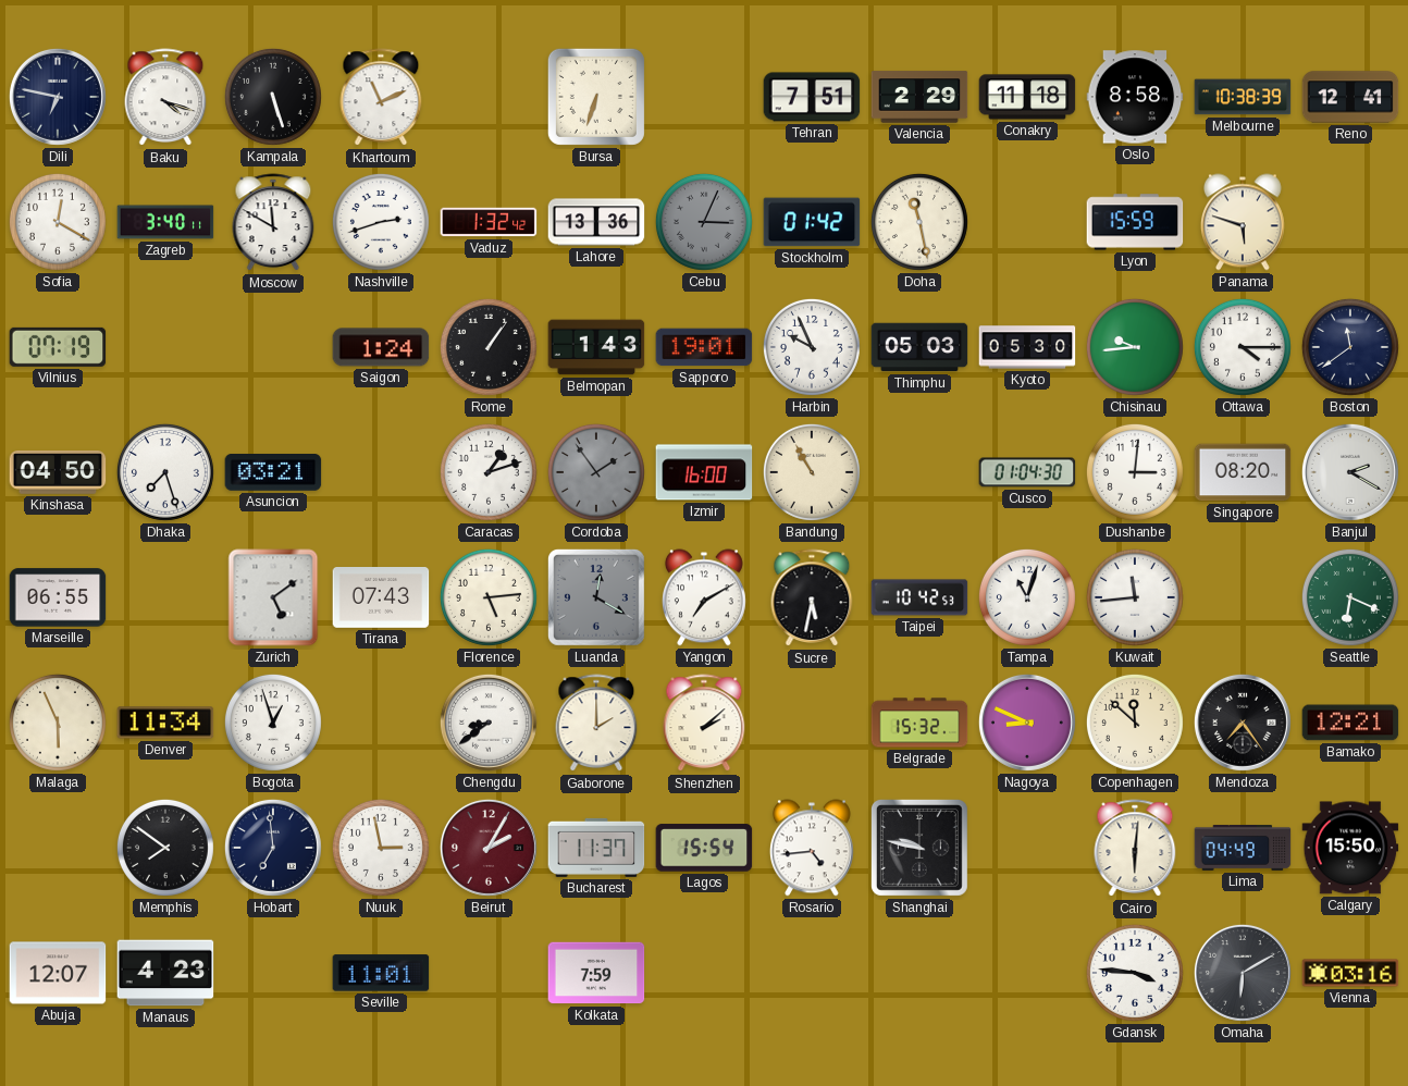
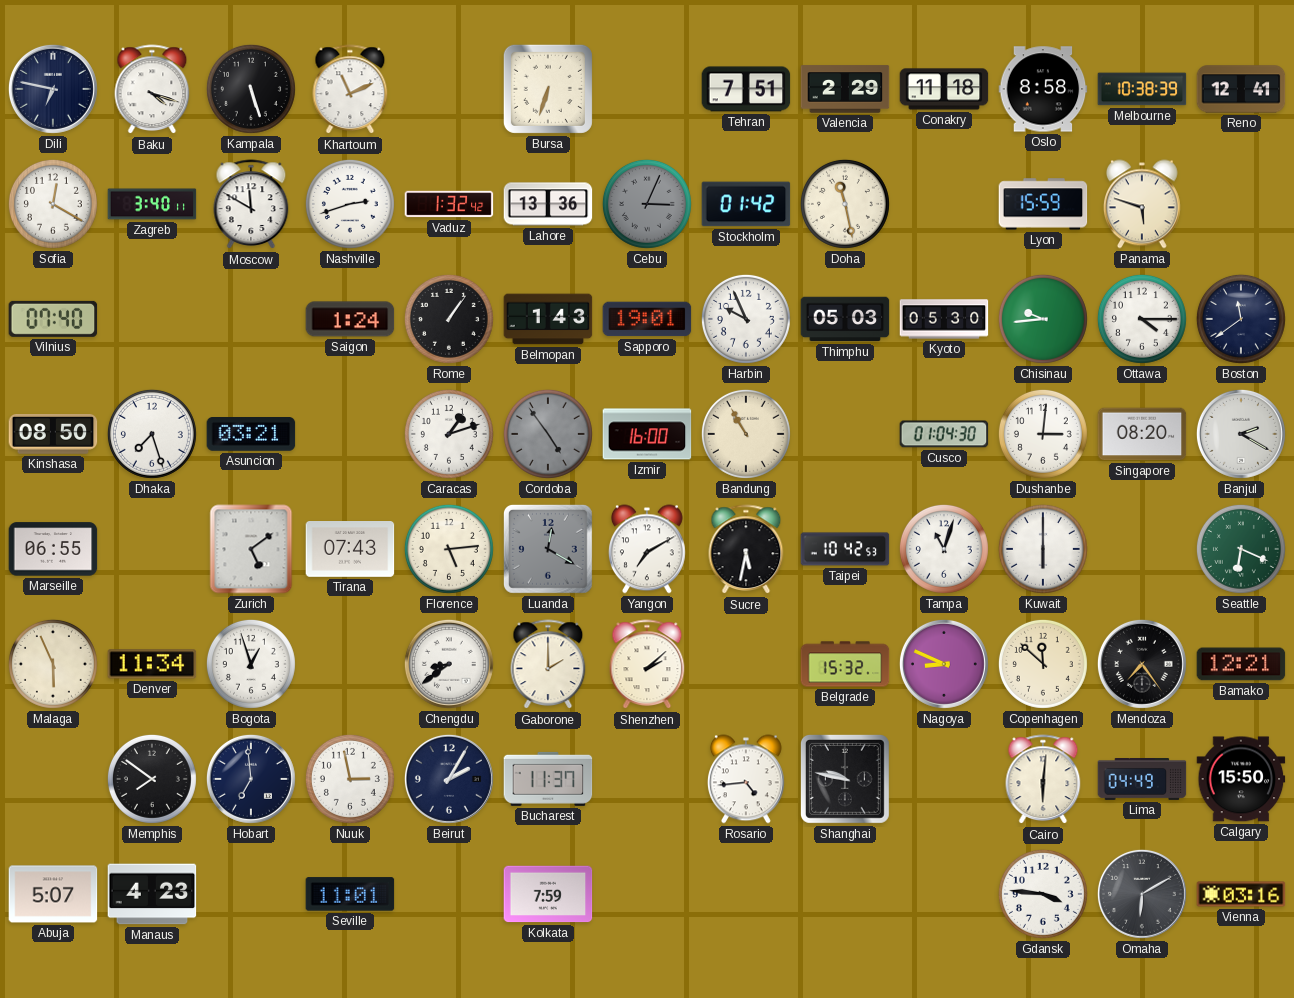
Vilnius: 07:19 -> 07:40 (53, 319)
Kinshasa: 04:50 -> 08:50 (53, 435)
Cordoba: 1:54 -> 4:54 (548, 434)
Kuwait: 11:44 -> 6:00 (1043, 549)
Beirut dial: burgundy -> navy (449, 779)
Lagos: 15:54 -> none (704, 848)
Abuja: 12:07 -> 5:07 (53, 894)
